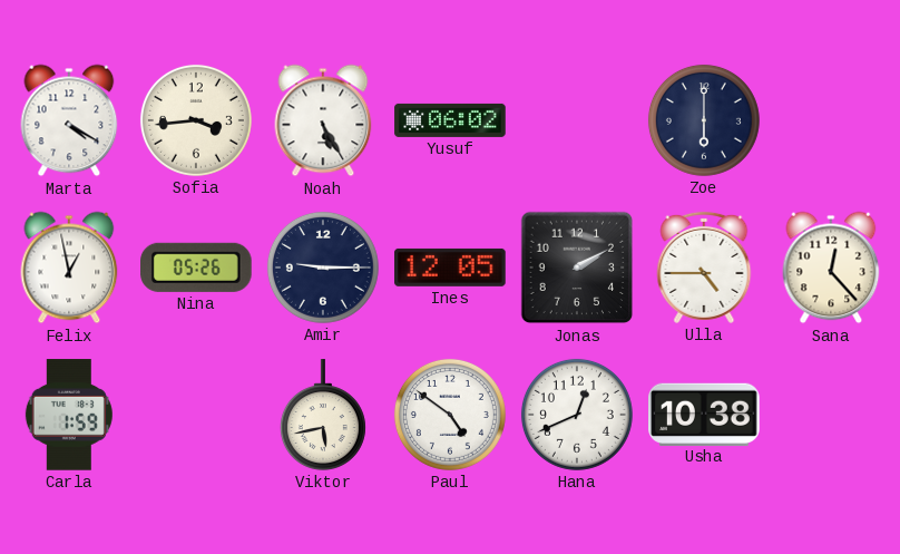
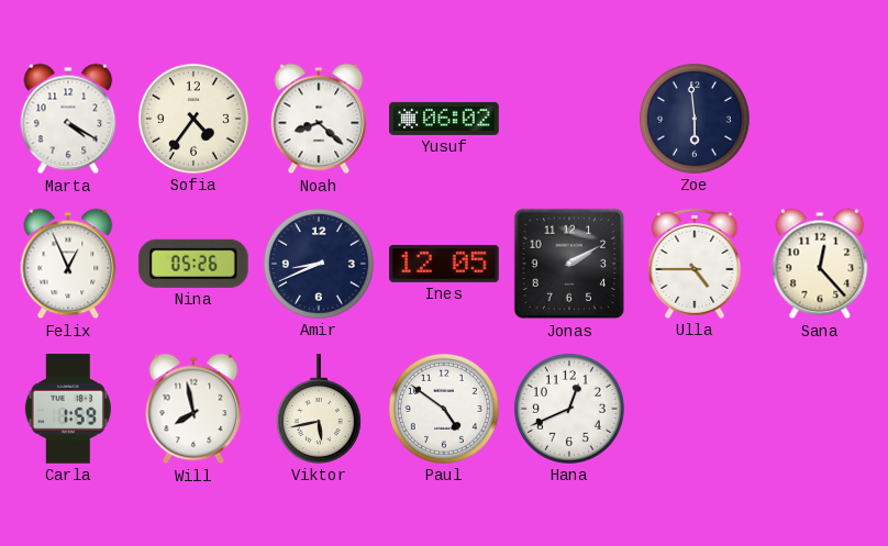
Sofia: 3:44 -> 4:36 (193, 119)
Noah: 5:25 -> 8:22 (319, 119)
Zoe: 6:00 -> 5:59 (695, 119)
Felix: 12:58 -> 12:56 (68, 264)
Amir: 9:15 -> 8:41 (319, 264)
Will: none -> 7:58 (193, 409)
Usha: 10:38 -> none (704, 414)
